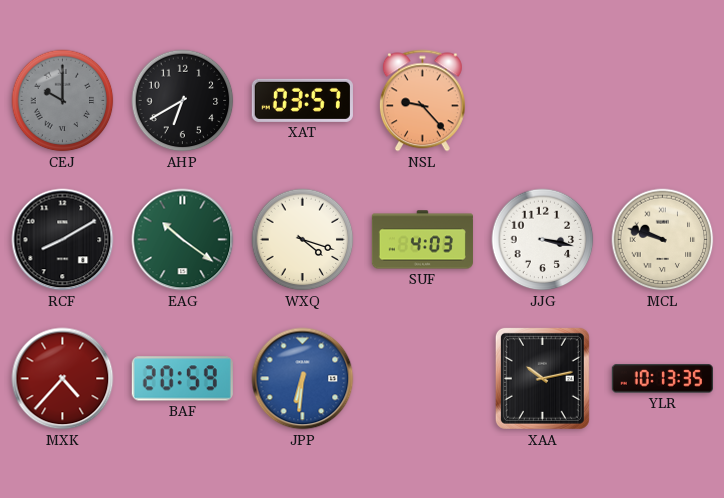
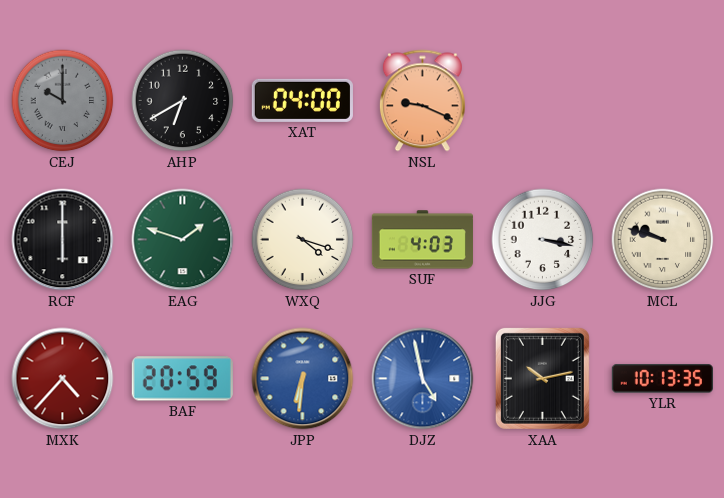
XAT: 03:57 -> 04:00 (302, 100)
NSL: 9:23 -> 9:19 (422, 101)
RCF: 8:10 -> 6:00 (63, 240)
EAG: 10:21 -> 1:48 (183, 240)
DJZ: none -> 4:58 (423, 379)
